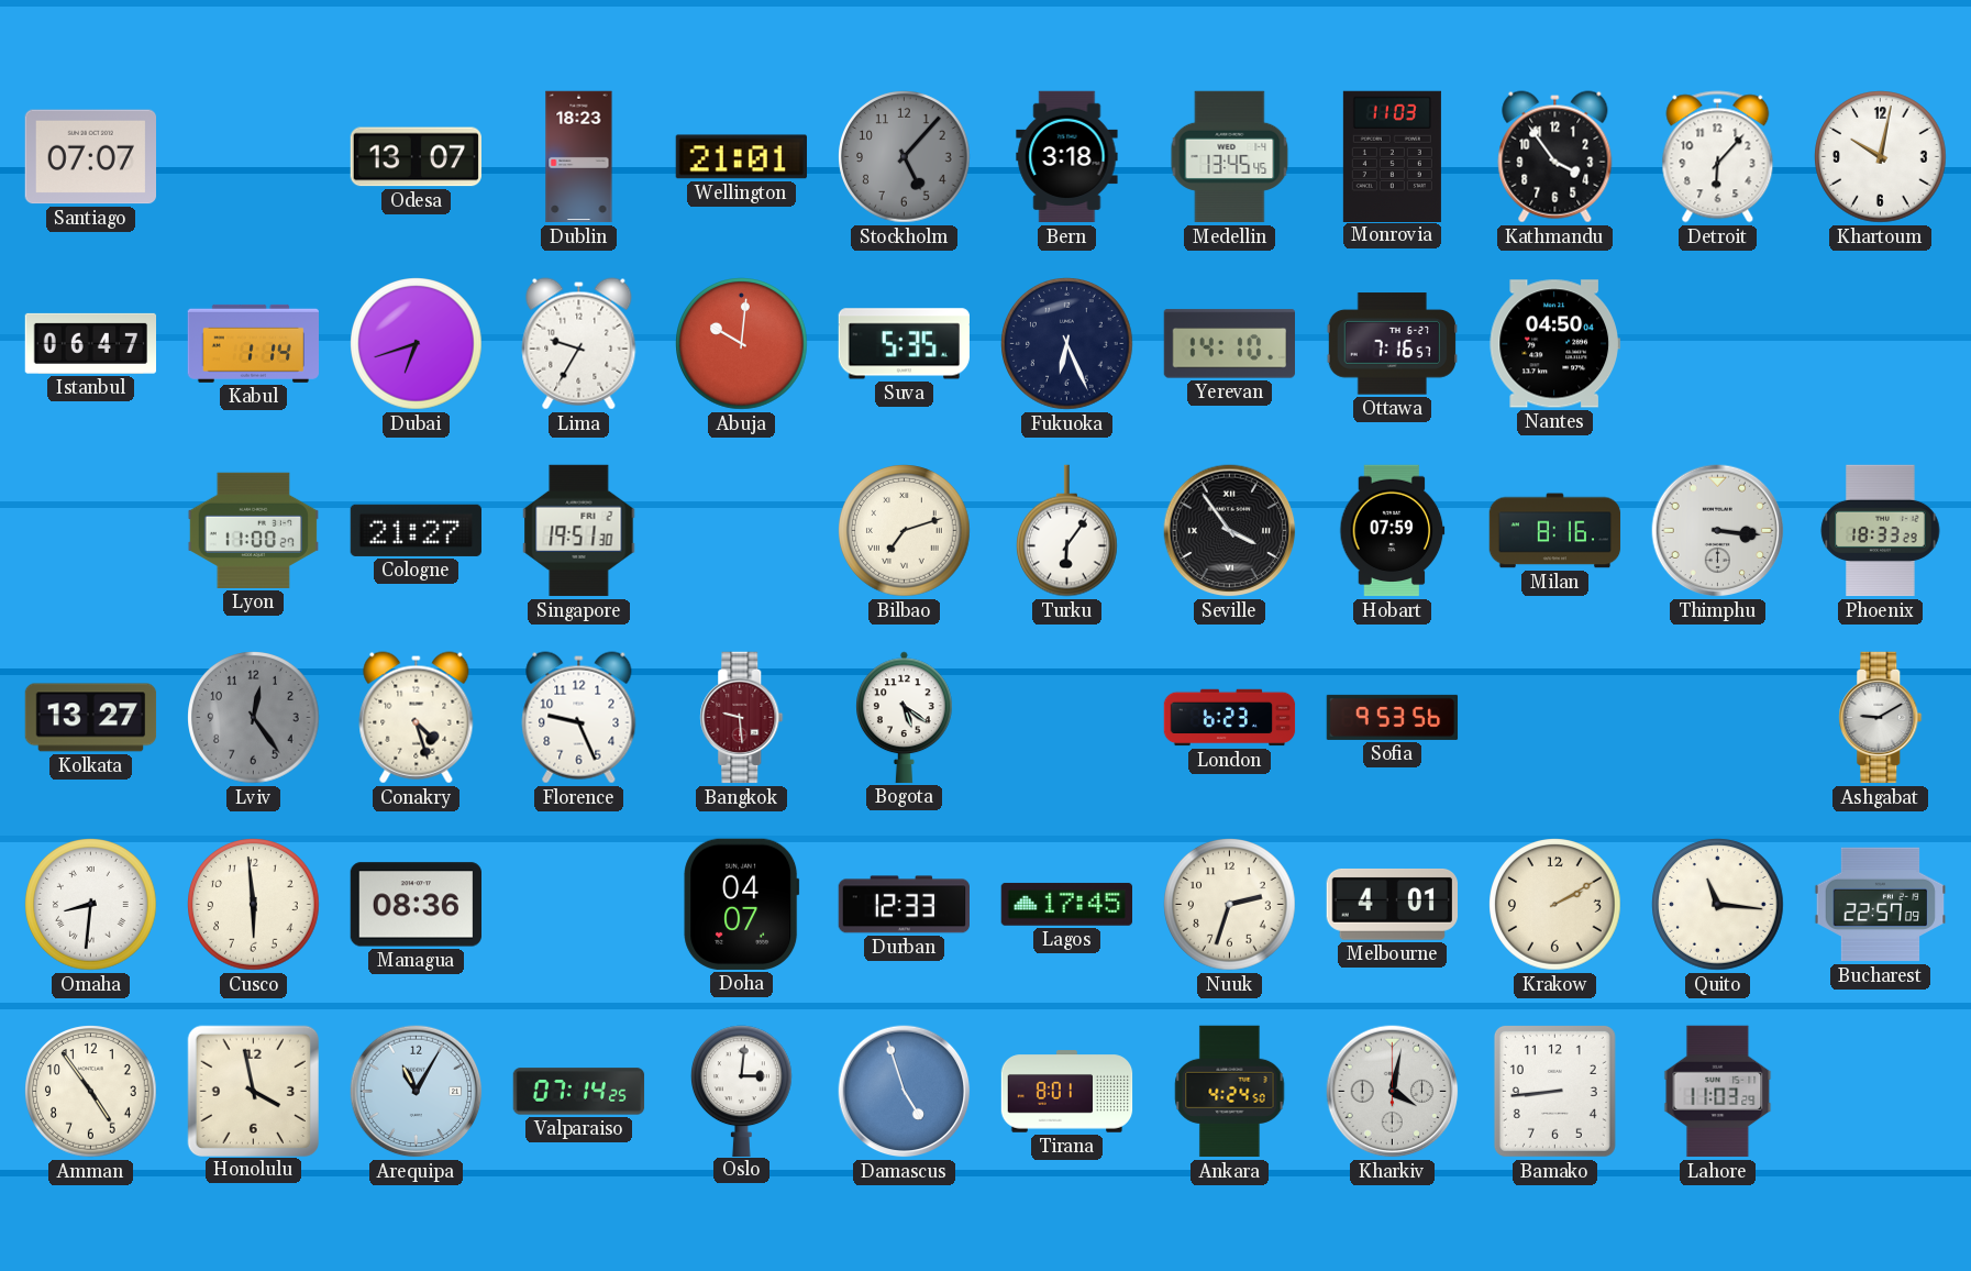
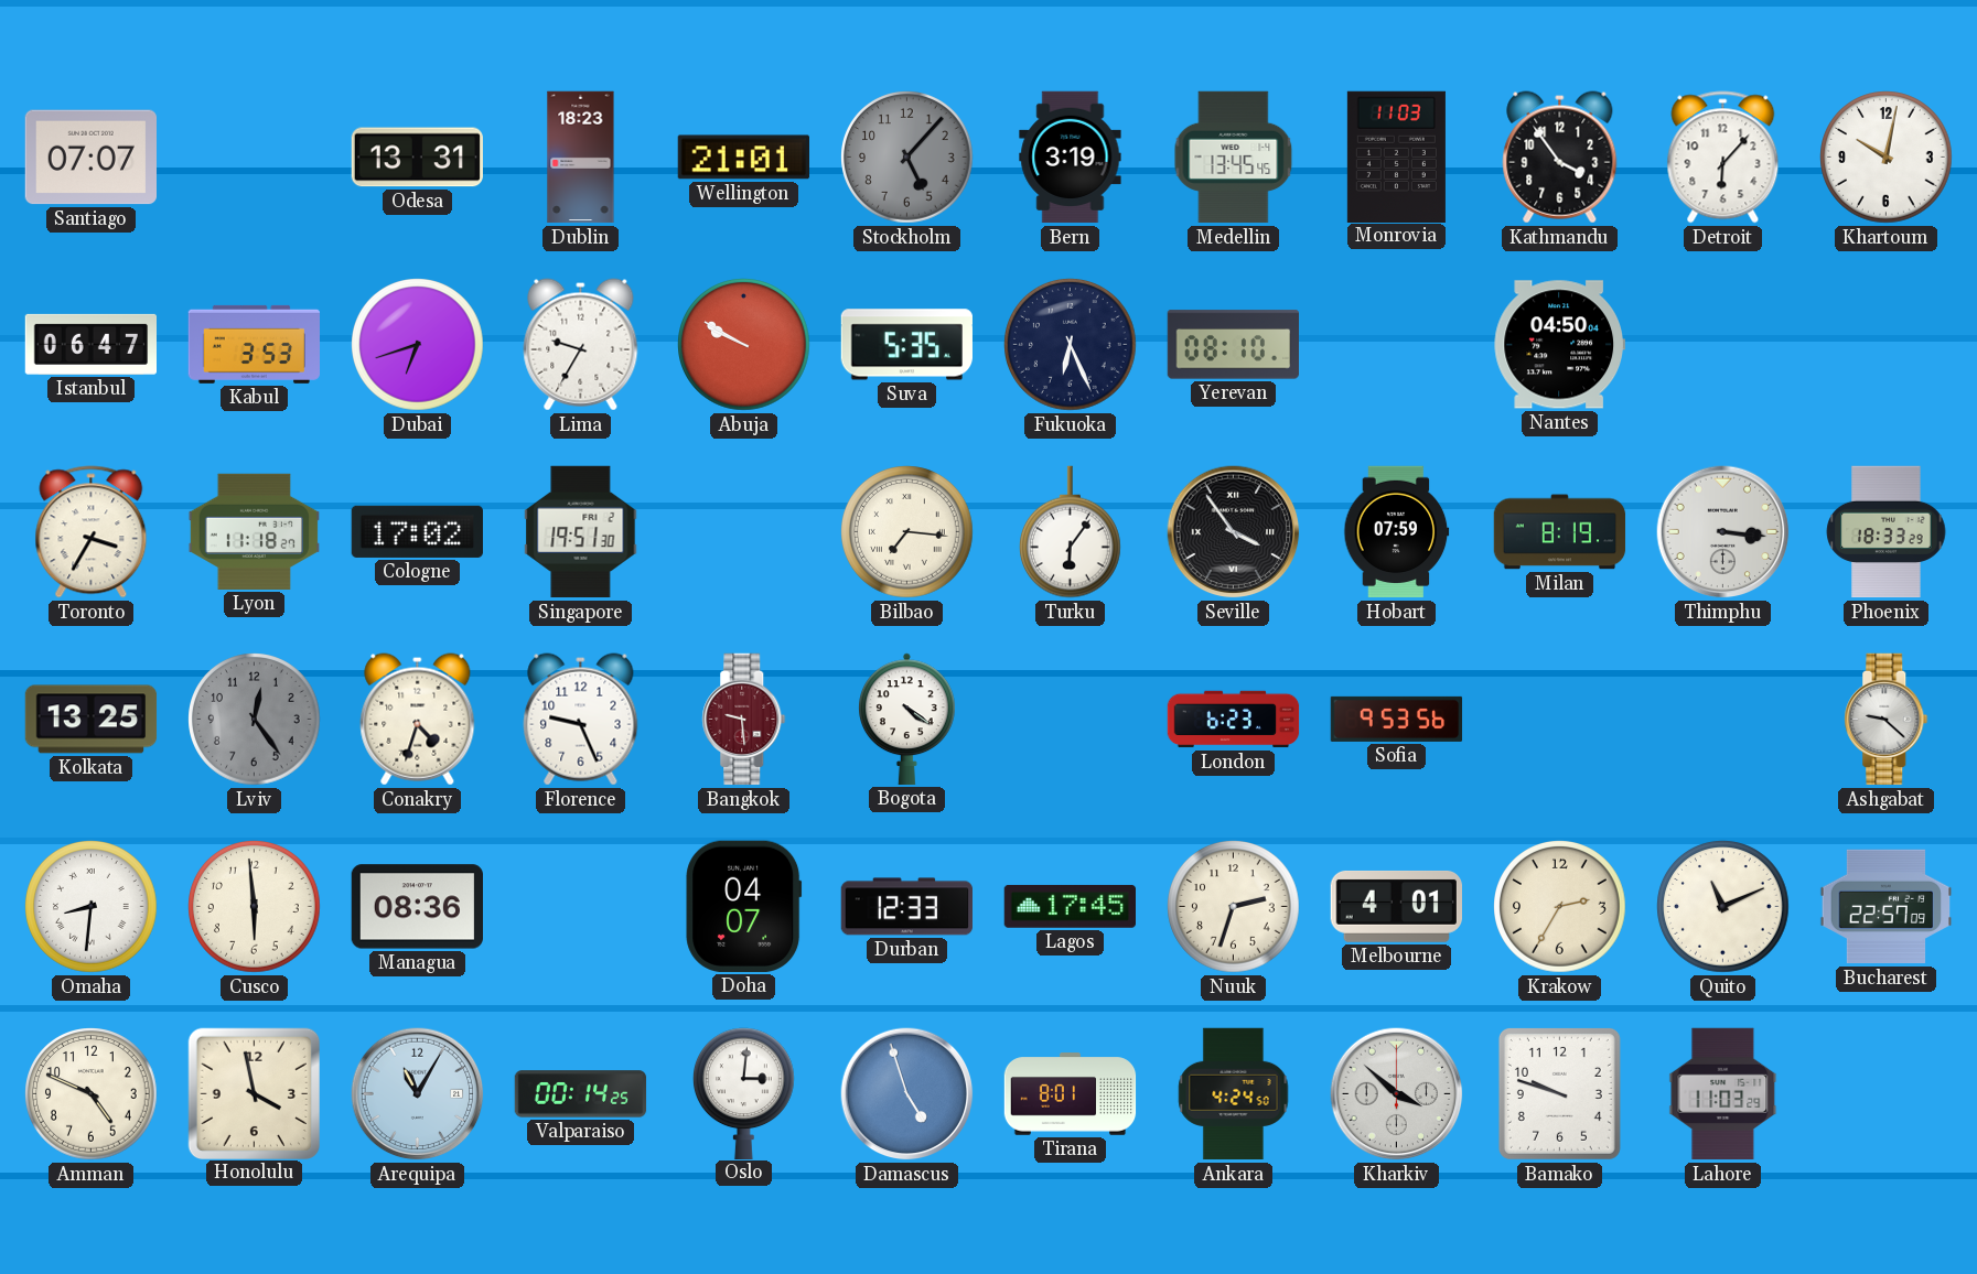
Odesa: 13:07 -> 13:31 (417, 158)
Bern: 3:18 -> 3:19 (1071, 158)
Kabul: 1:14 -> 3:53 (254, 344)
Abuja: 10:01 -> 9:50 (744, 345)
Yerevan: 14:10 -> 08:10 (1233, 345)
Ottawa: 7:16 -> none (1392, 344)
Toronto: none -> 3:35 (92, 532)
Lyon: 11:00 -> 11:18 (254, 531)
Cologne: 21:27 -> 17:02 (417, 531)
Bilbao: 7:12 -> 7:16 (907, 532)
Milan: 8:16 -> 8:19 (1560, 532)
Kolkata: 13:27 -> 13:25 (92, 720)
Conakry: 4:27 -> 4:33 (418, 720)
Bogota: 5:21 -> 4:21 (907, 719)
Ashgabat: 9:10 -> 9:22 (1887, 720)
Krakow: 2:10 -> 2:35 (1560, 907)
Quito: 11:16 -> 11:11 (1723, 907)
Amman: 4:54 -> 4:49 (92, 1094)
Valparaiso: 07:14 -> 00:14 (581, 1094)
Kharkiv: 4:02 -> 3:52 (1397, 1094)
Bamako: 8:44 -> 9:48 (1559, 1093)
